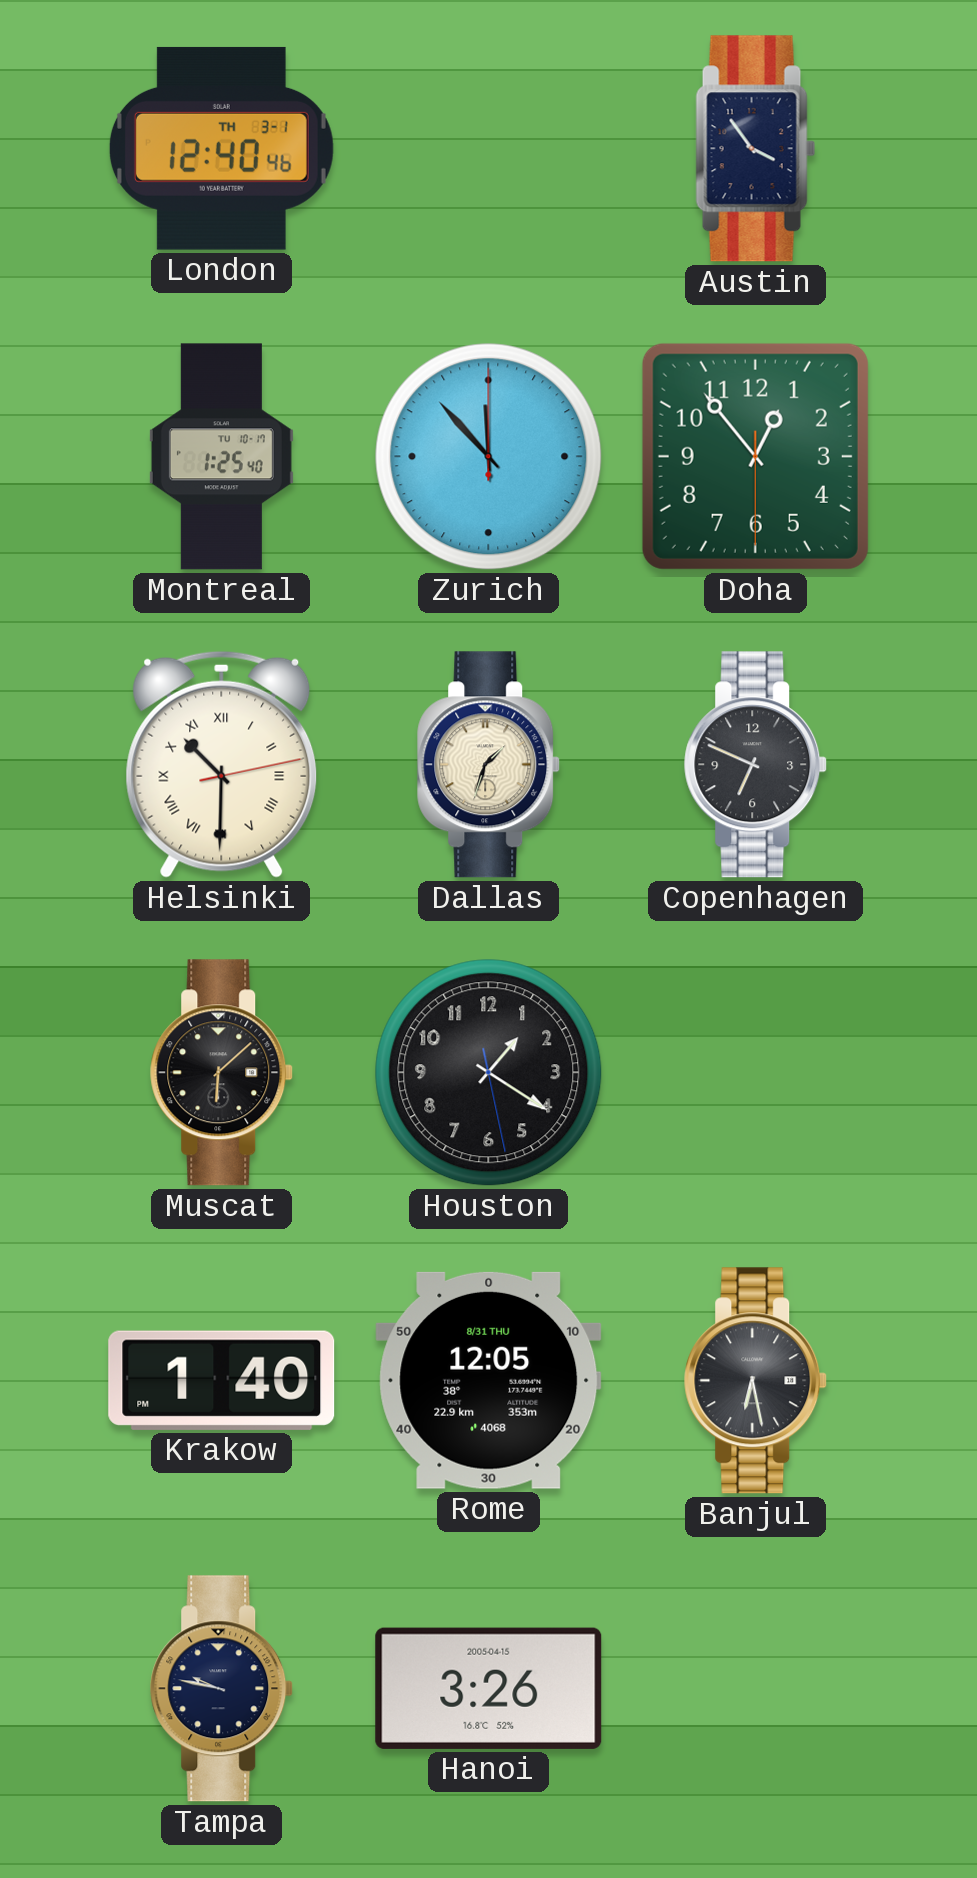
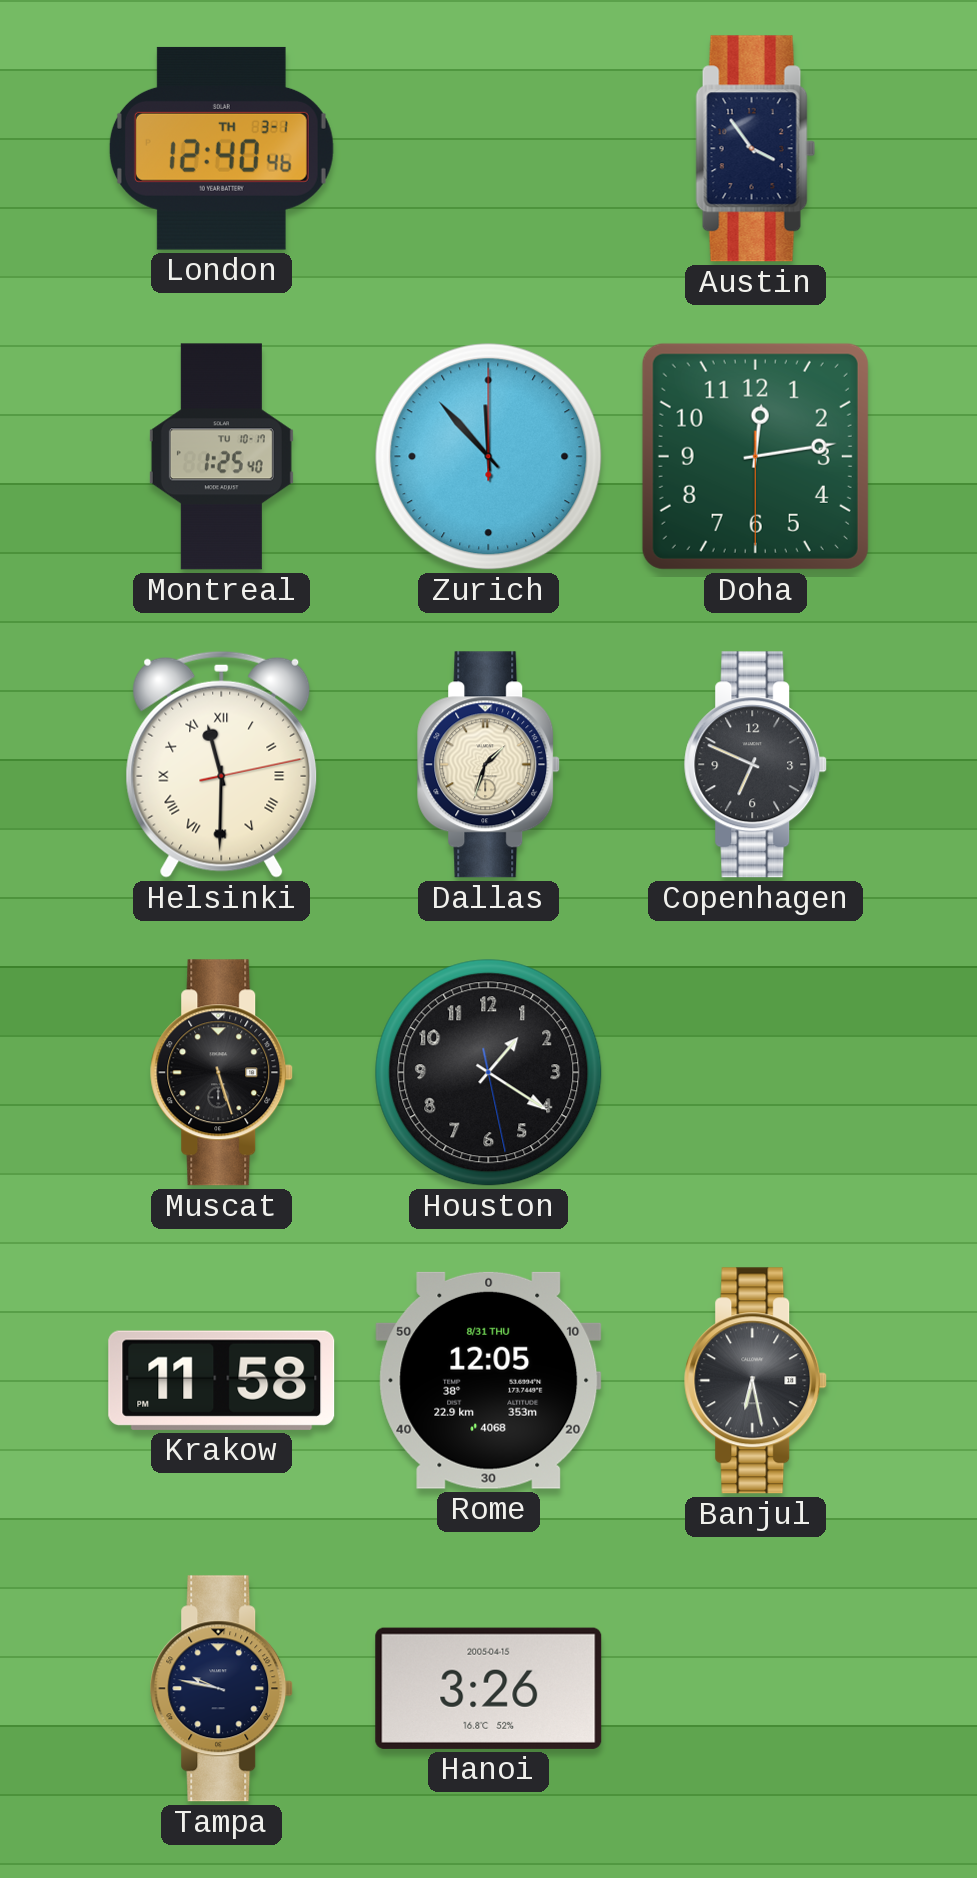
Doha: 12:53 -> 12:13 (755, 456)
Helsinki: 10:30 -> 11:30 (222, 764)
Muscat: 6:08 -> 5:27 (222, 1073)
Krakow: 1:40 -> 11:58 (222, 1380)
